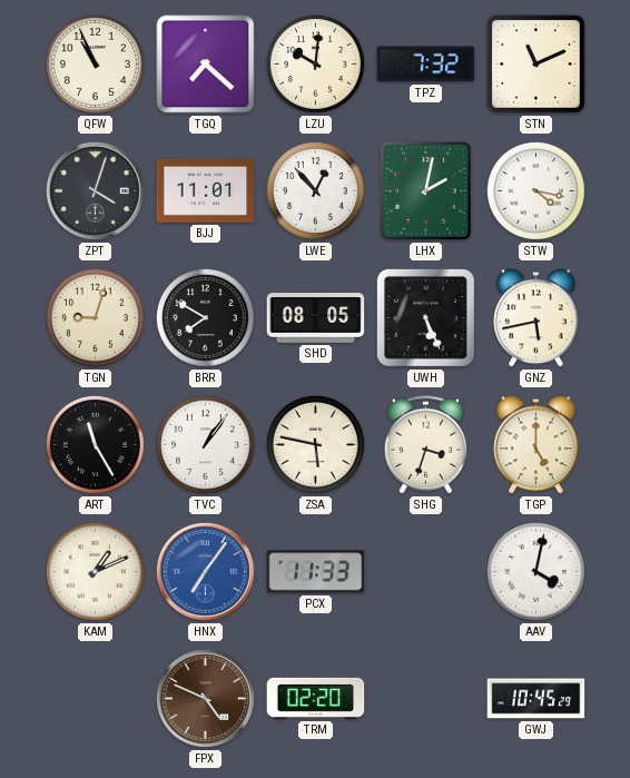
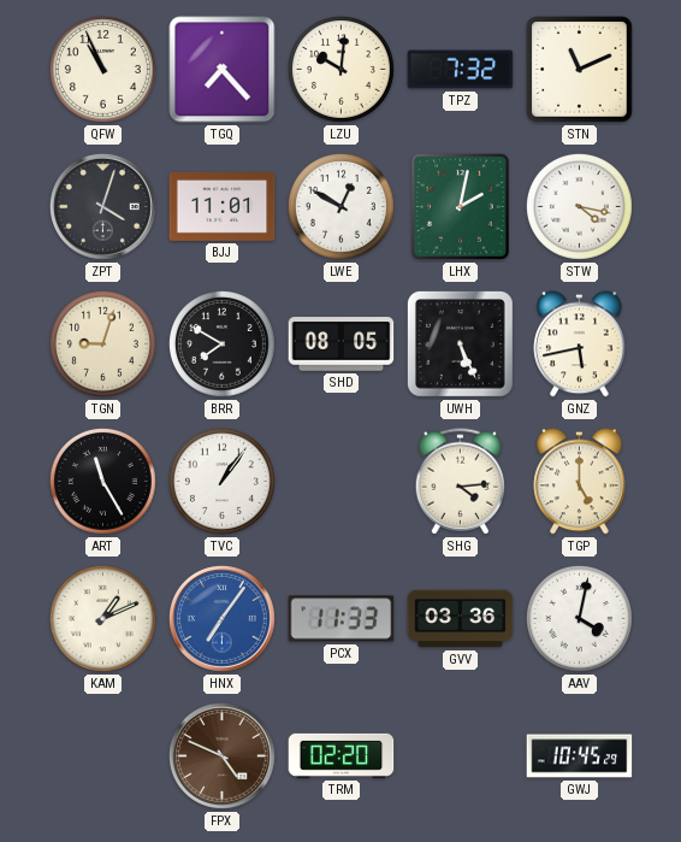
TGQ: 7:22 -> 7:23 (223, 70)
LWE: 12:53 -> 12:50 (340, 206)
ZSA: 5:47 -> none (315, 444)
SHG: 3:33 -> 4:14 (461, 482)
GVV: none -> 03:36 (461, 619)
